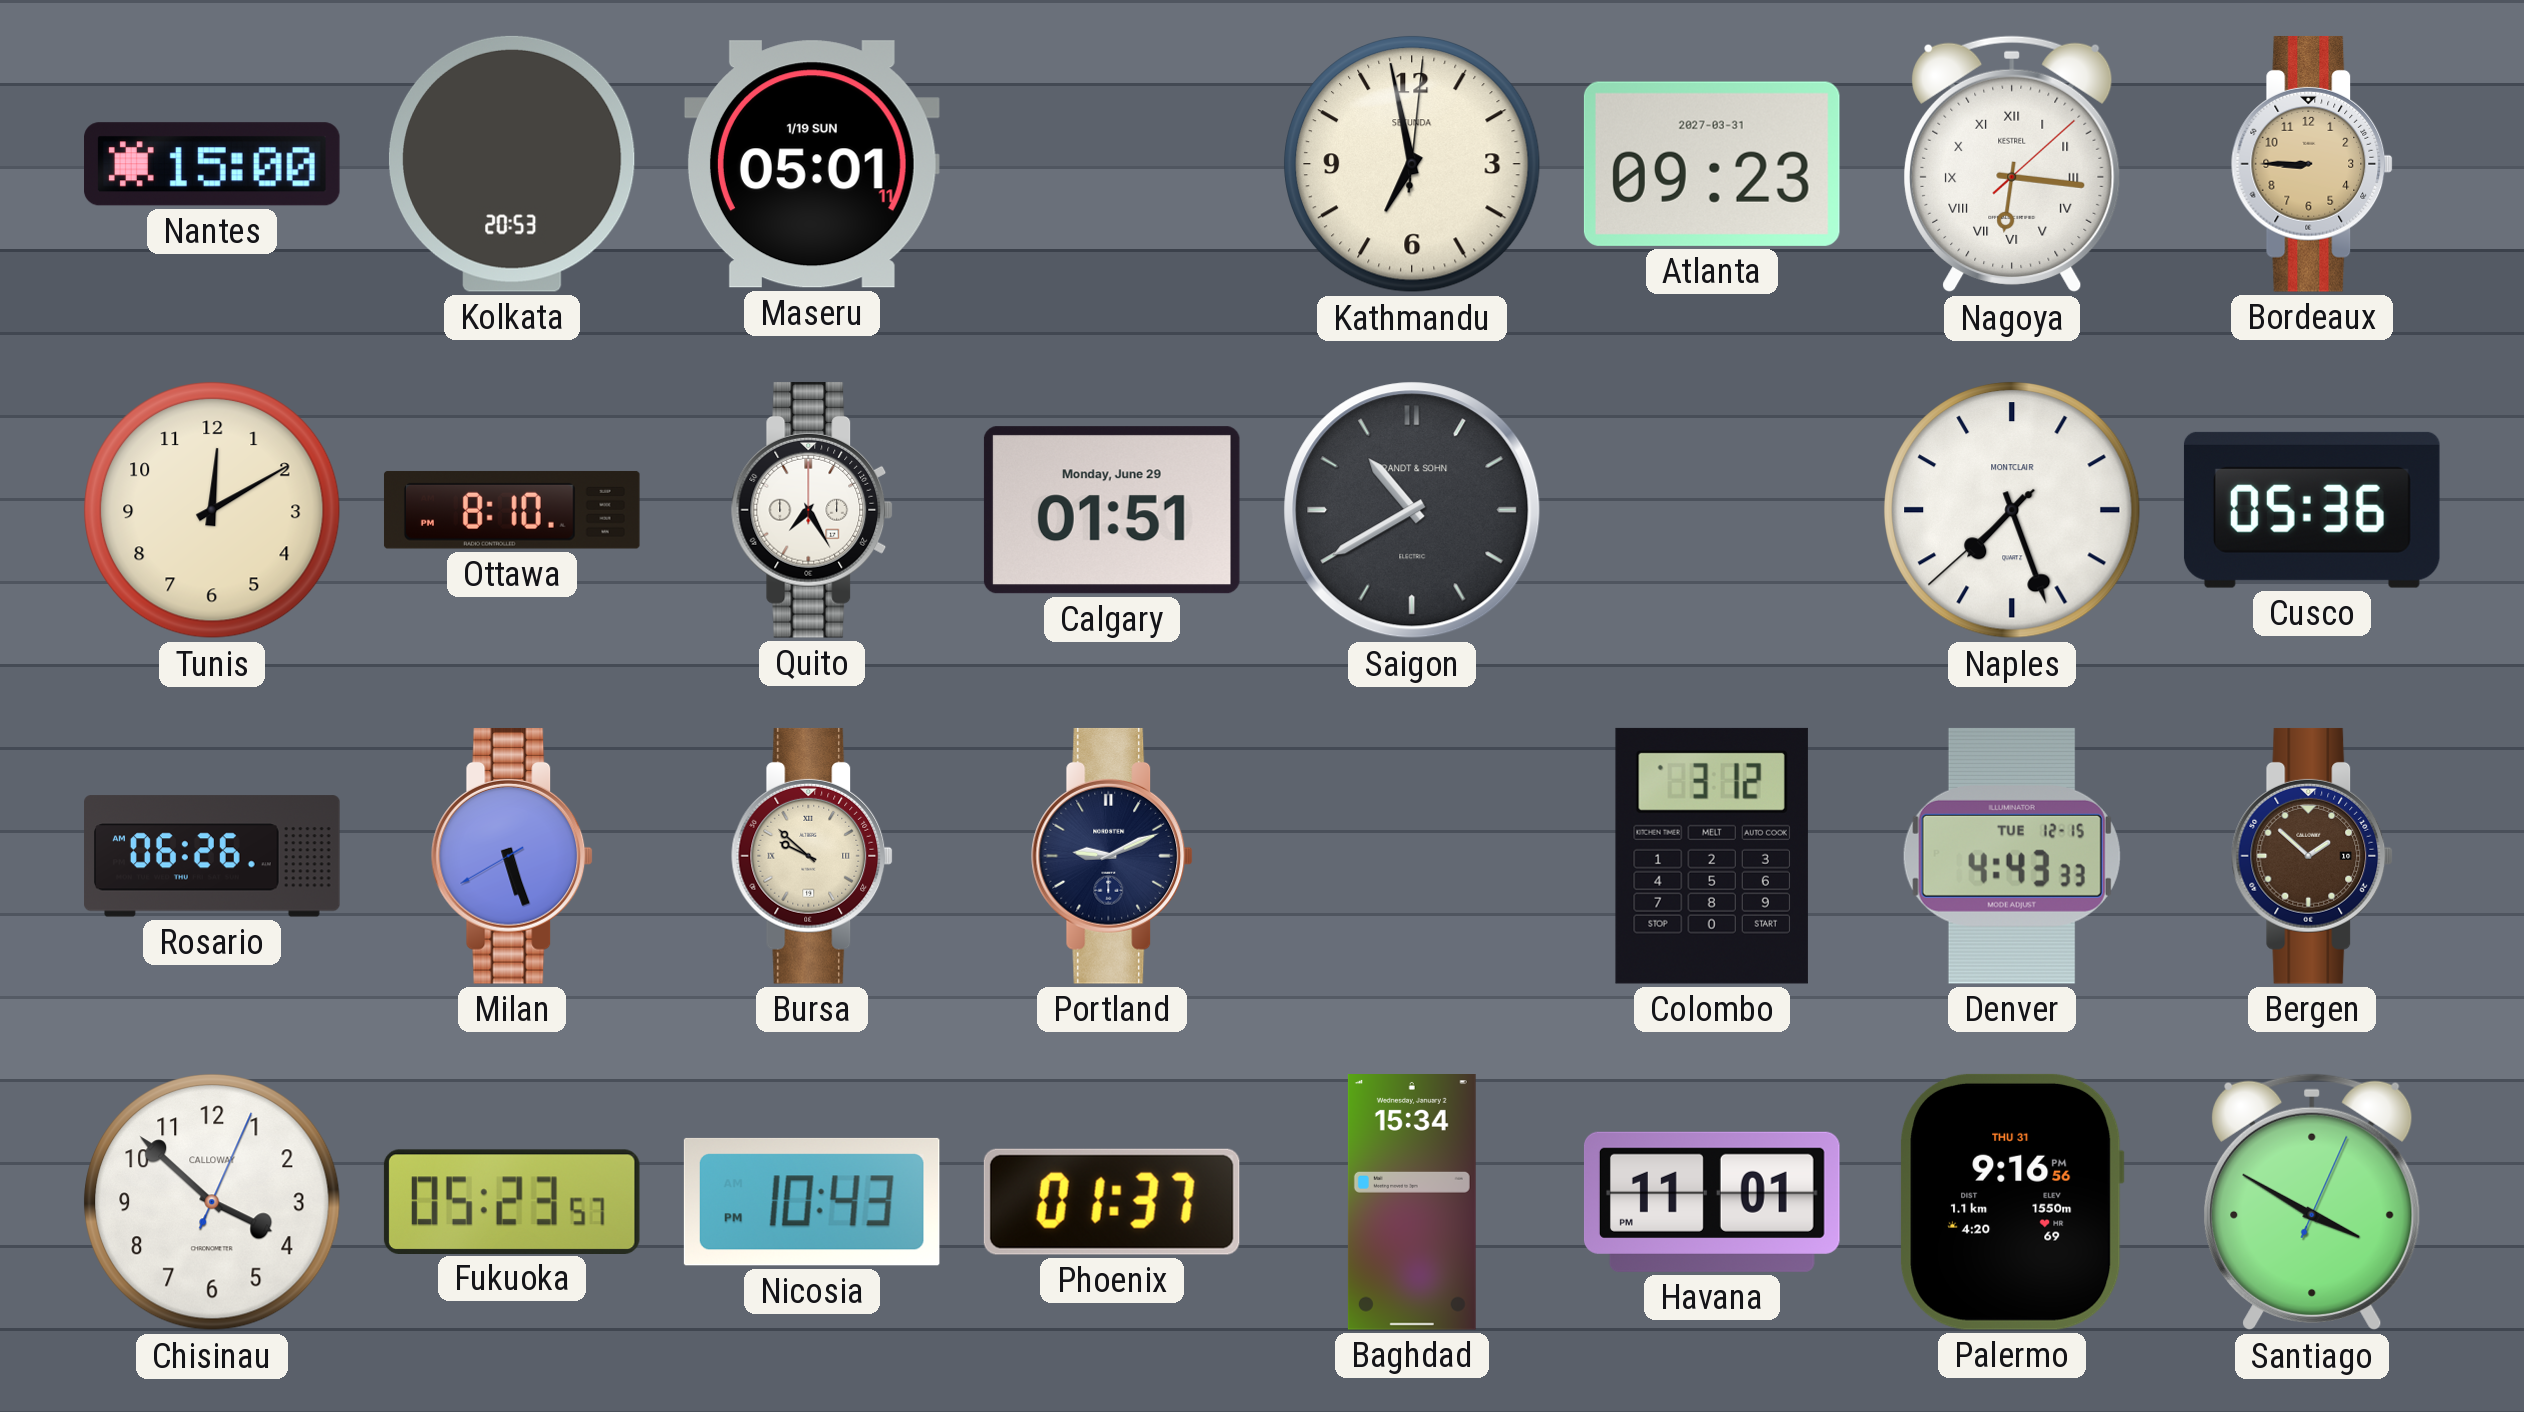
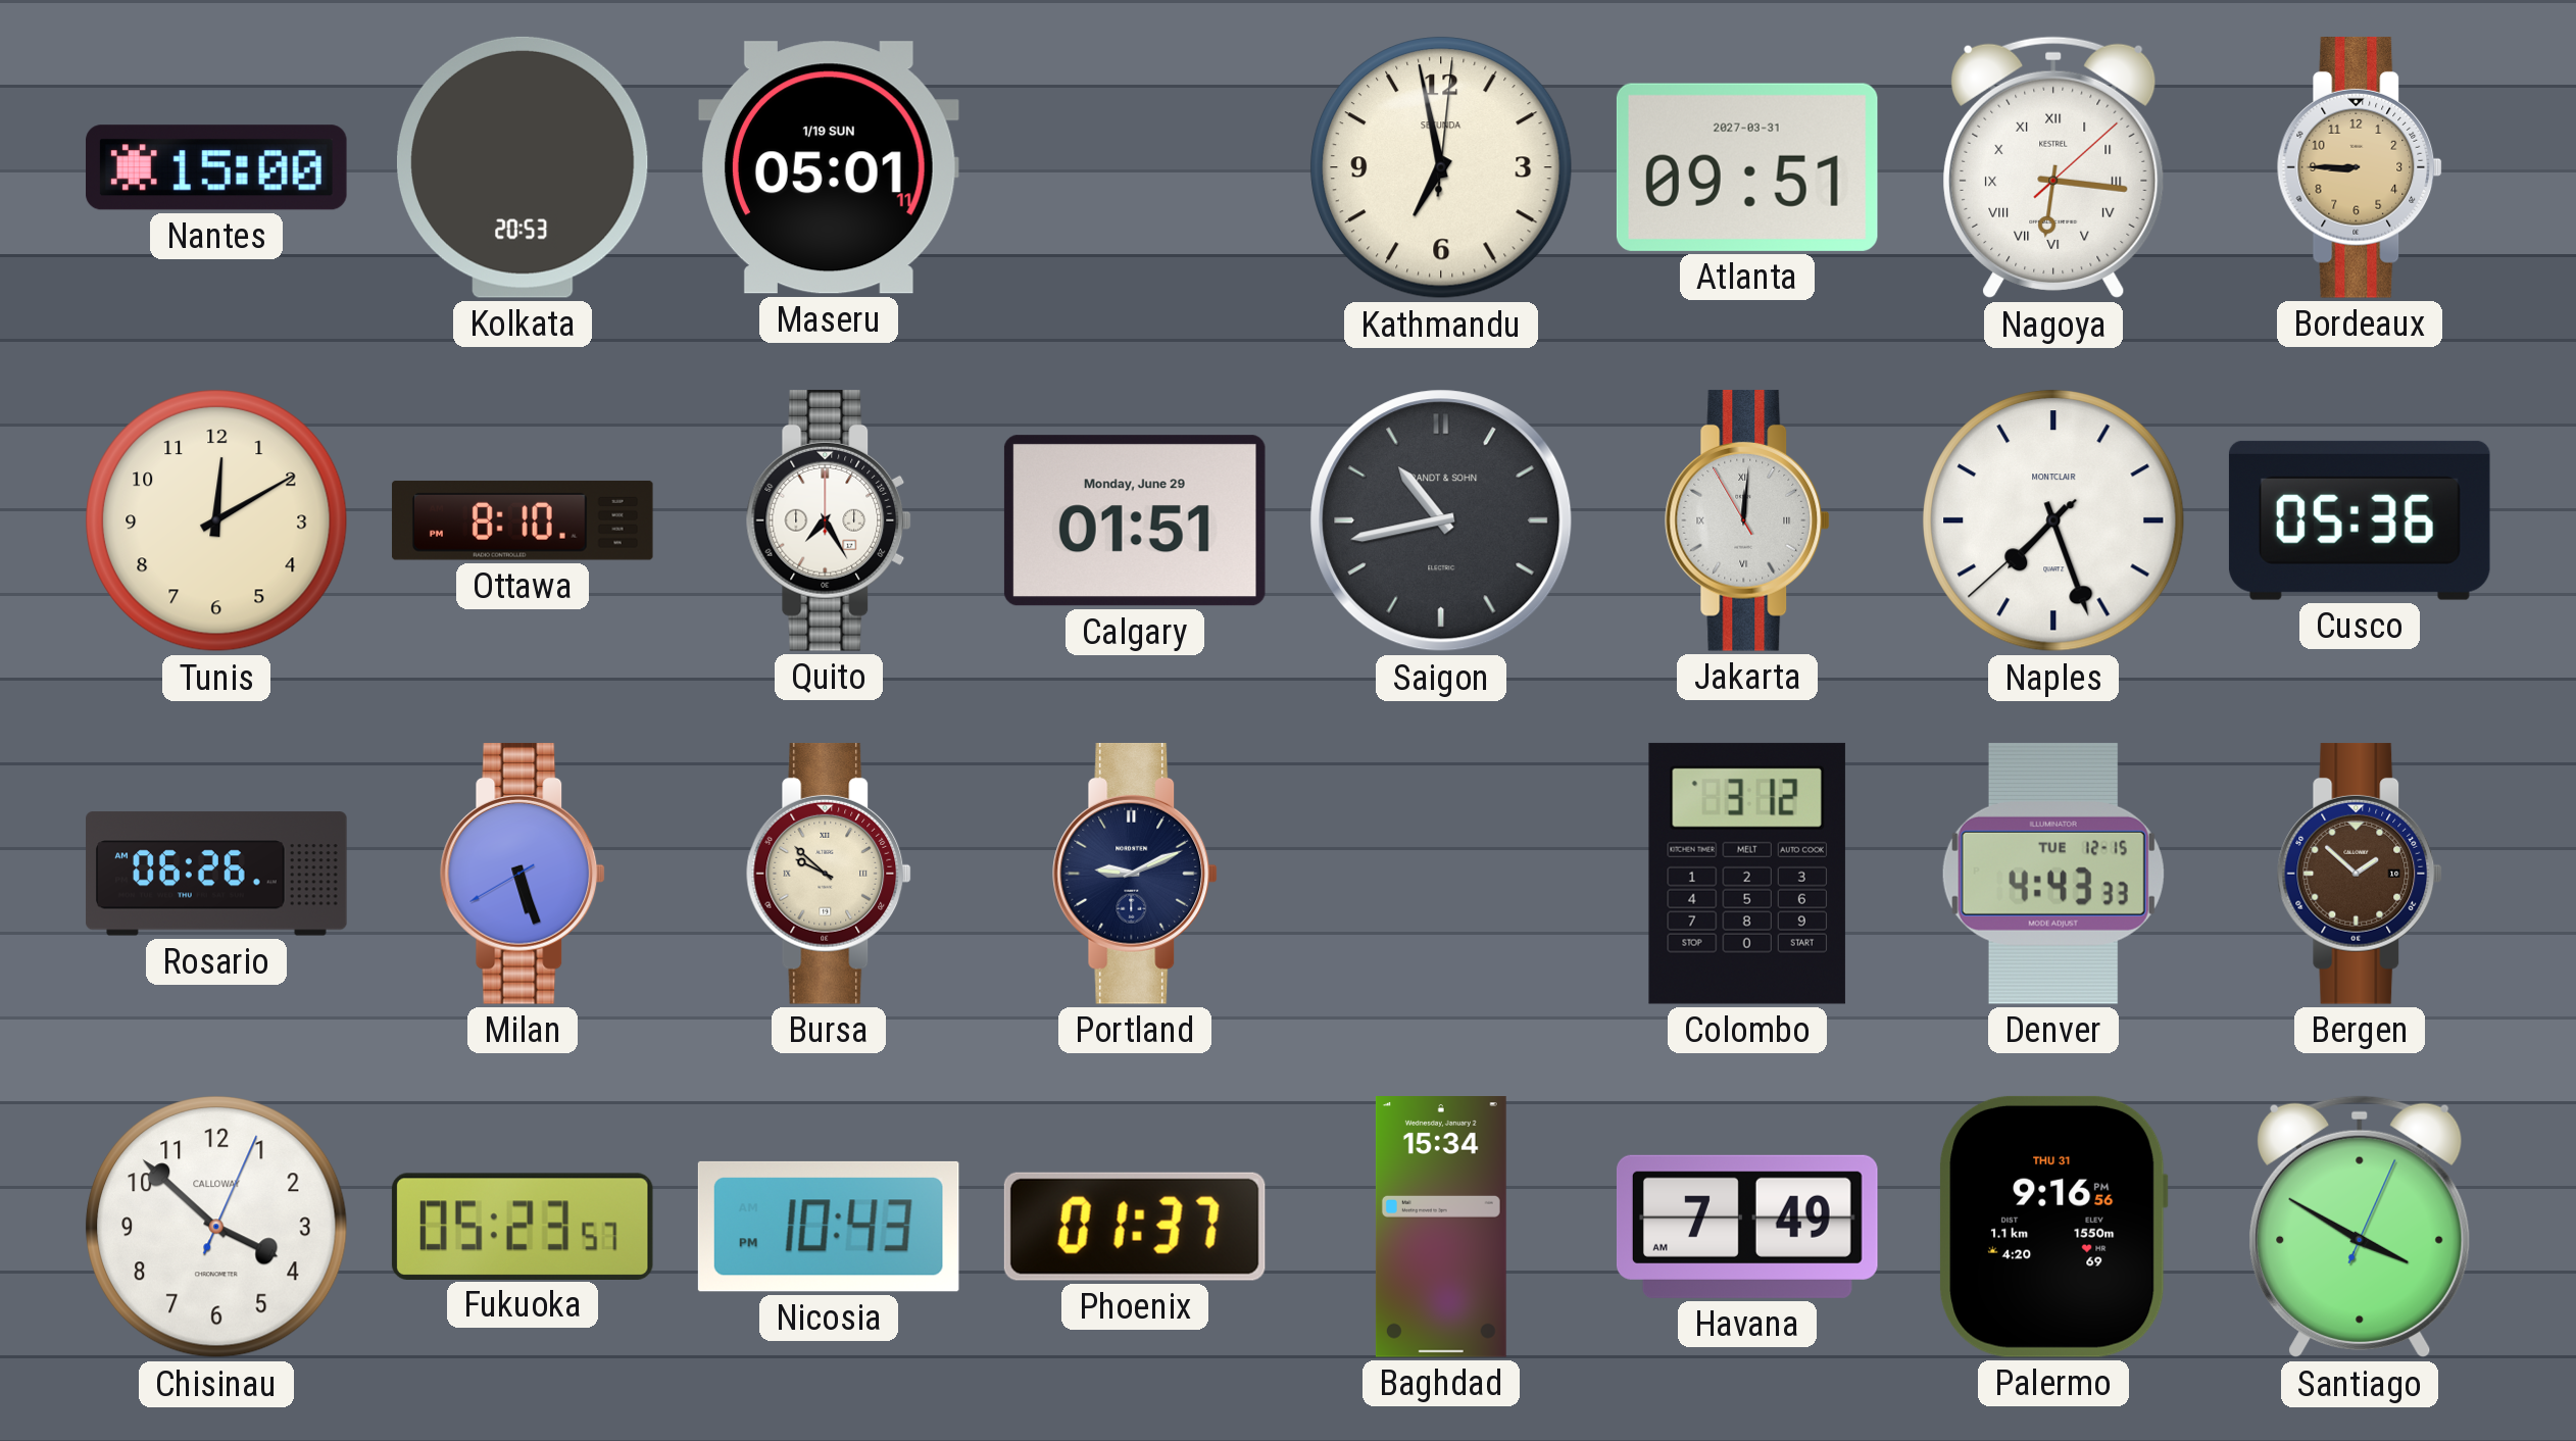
Atlanta: 09:23 -> 09:51 (1747, 167)
Saigon: 10:40 -> 10:43 (1441, 520)
Jakarta: none -> 12:00 (1747, 520)
Havana: 11:01 -> 7:49 (1747, 1227)
